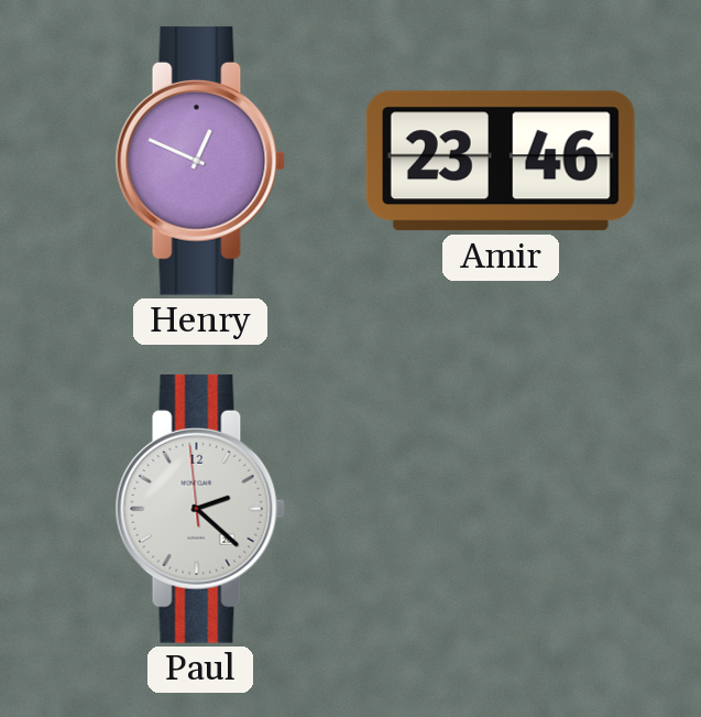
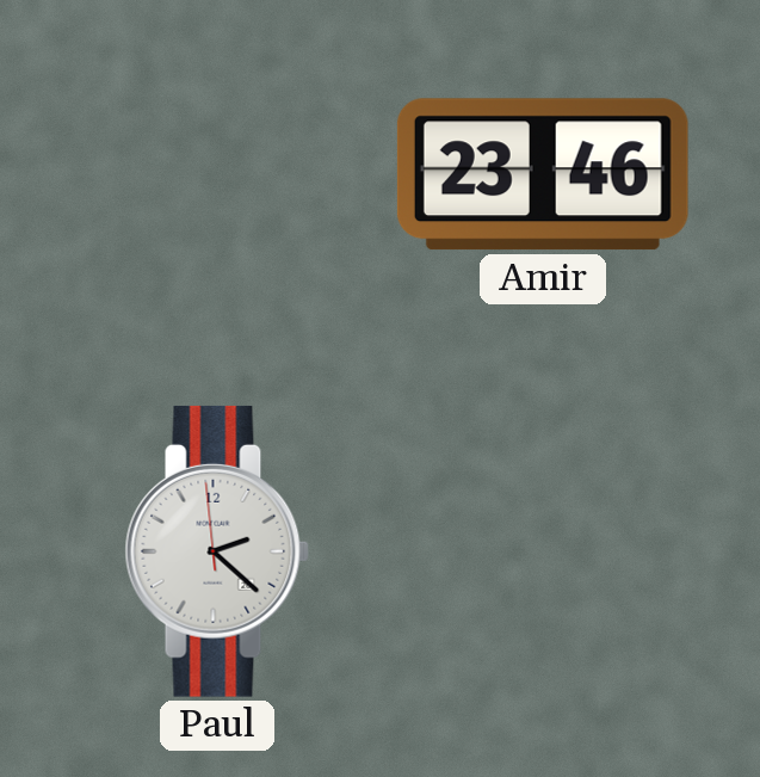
Henry: 12:49 -> none (200, 161)
